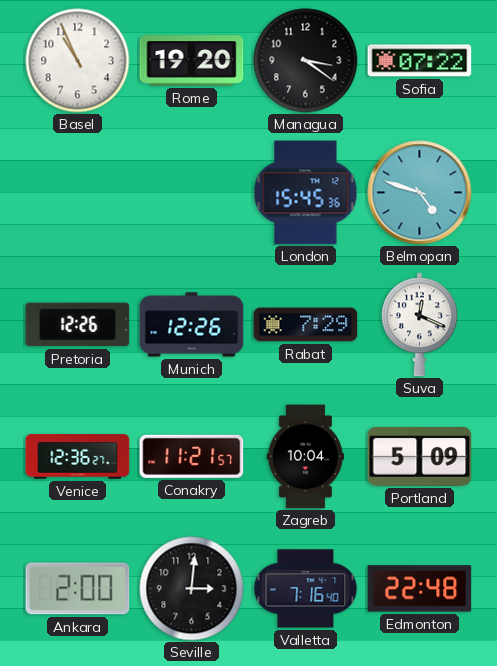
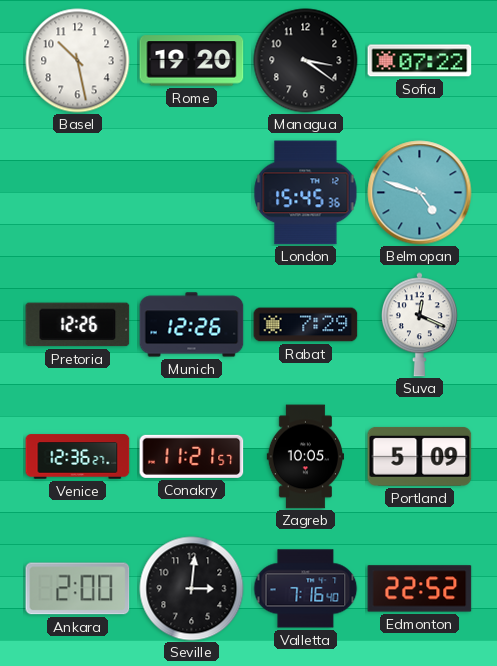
Basel: 10:56 -> 10:28 (78, 61)
Zagreb: 10:04 -> 10:05 (305, 457)
Edmonton: 22:48 -> 22:52 (420, 589)
